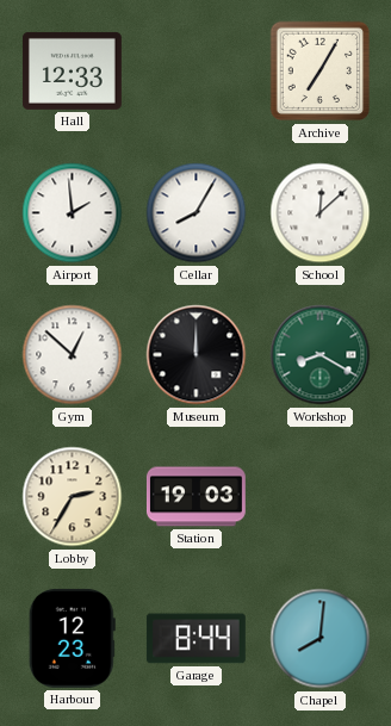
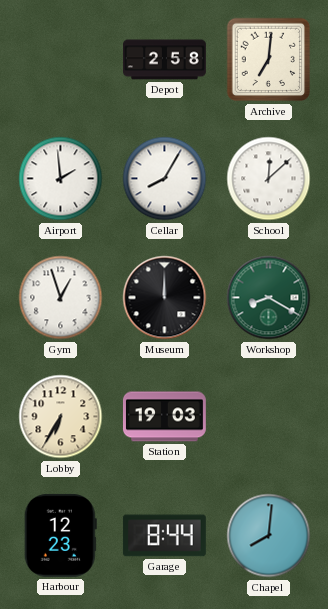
Hall: 12:33 -> none (72, 70)
Depot: none -> 2:58 (165, 60)
Archive: 7:05 -> 7:01 (269, 60)
Gym: 12:52 -> 12:57 (61, 298)
Lobby: 2:35 -> 6:35 (61, 417)
